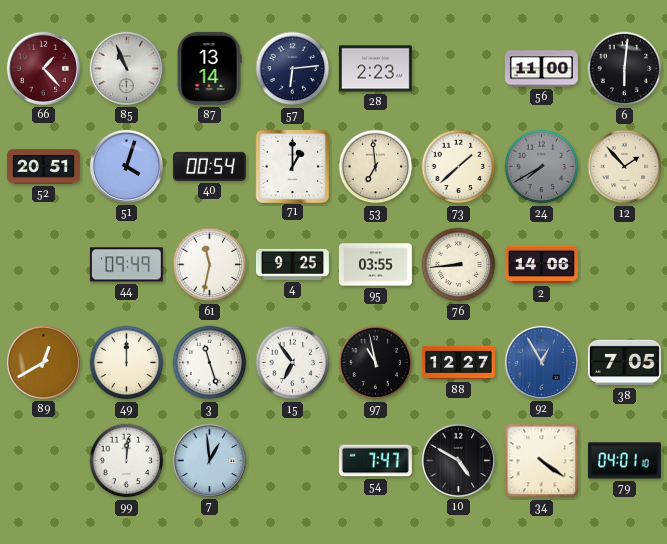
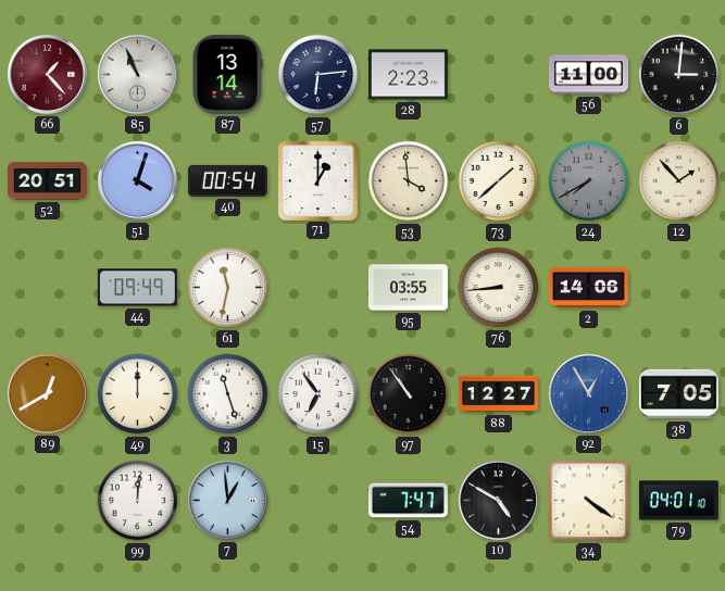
6: 6:01 -> 3:01 (679, 75)
53: 6:59 -> 3:59 (409, 181)
4: 9:25 -> none (292, 264)
97: 10:58 -> 10:54 (409, 394)
